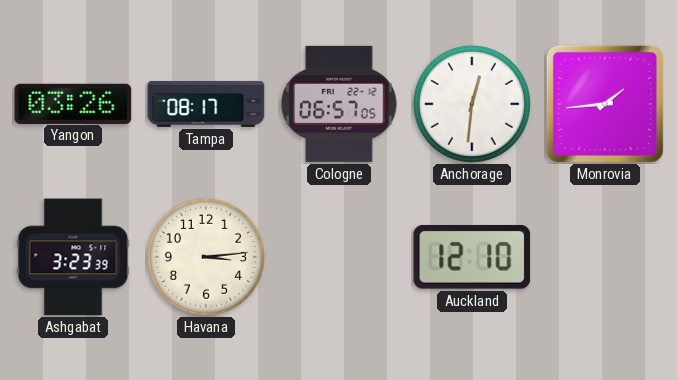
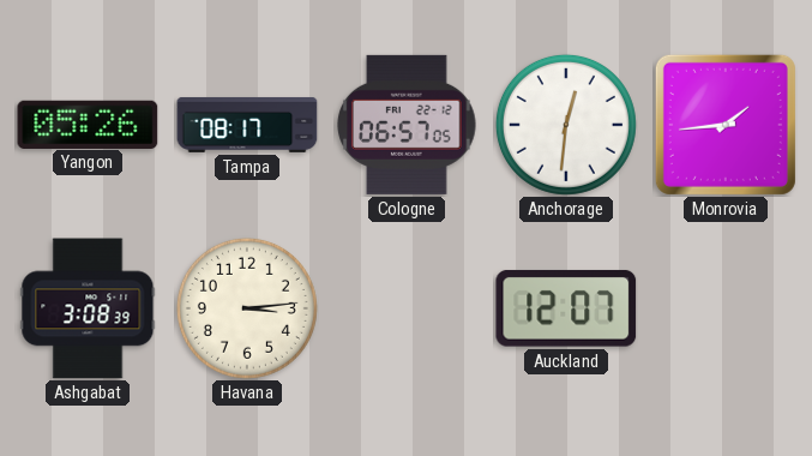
Yangon: 03:26 -> 05:26 (88, 124)
Ashgabat: 3:23 -> 3:08 (88, 308)
Auckland: 12:10 -> 12:07 (566, 308)
